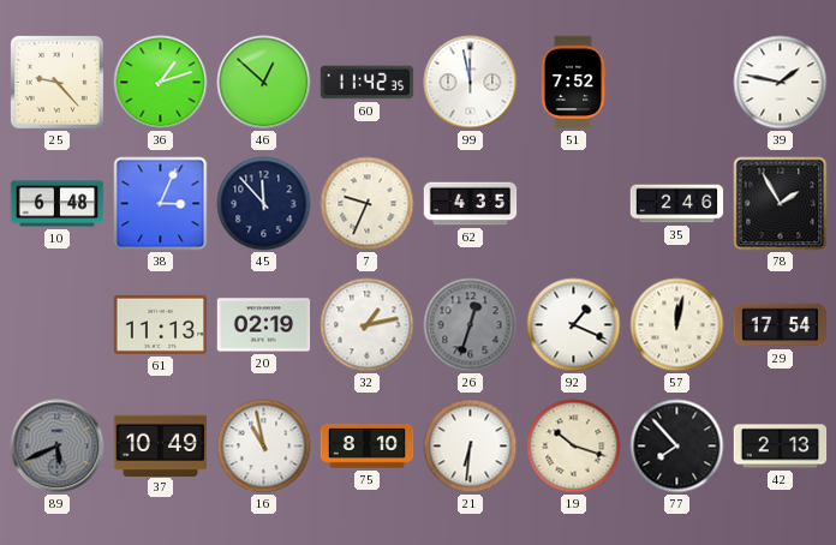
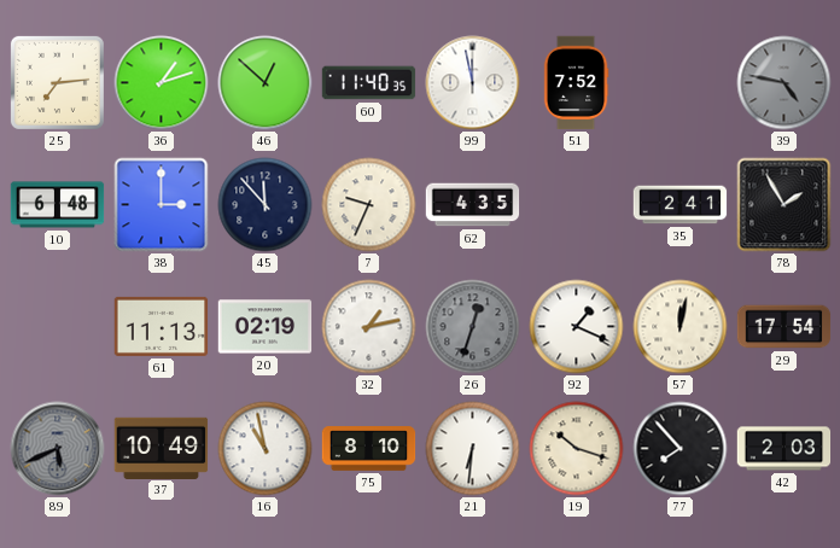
25: 9:23 -> 7:14 (57, 82)
60: 11:42 -> 11:40 (369, 83)
39: 1:47 -> 4:47 (784, 83)
39 dial: white -> grey (784, 83)
38: 3:04 -> 3:00 (162, 205)
35: 2:46 -> 2:41 (681, 205)
42: 2:13 -> 2:03 (784, 449)
